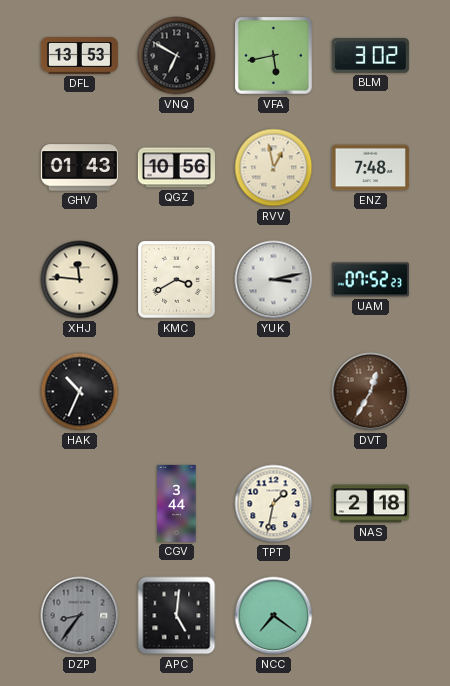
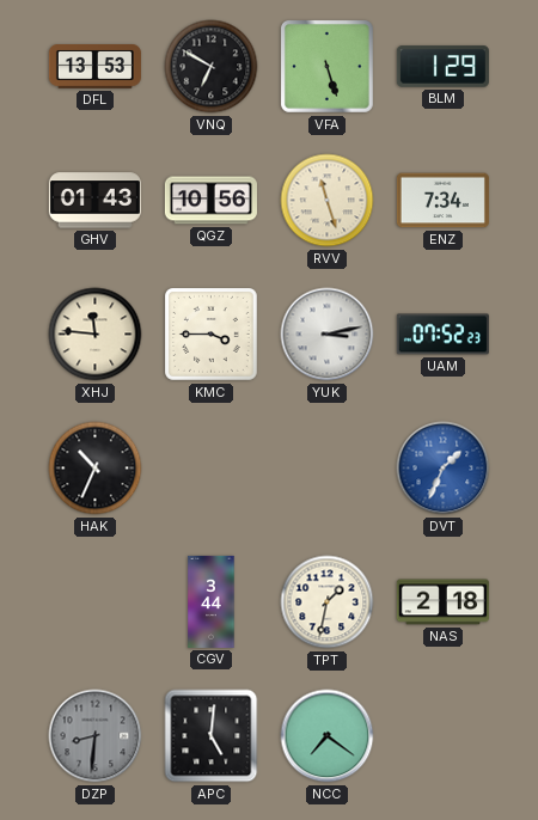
VFA: 5:43 -> 5:27 (328, 67)
BLM: 3:02 -> 1:29 (442, 67)
RVV: 12:58 -> 11:27 (328, 201)
ENZ: 7:48 -> 7:34 (442, 201)
KMC: 3:40 -> 3:45 (212, 335)
DVT: 12:35 -> 1:34 (444, 469)
DVT dial: brown -> blue (444, 469)
DZP: 8:36 -> 8:31 (96, 736)
